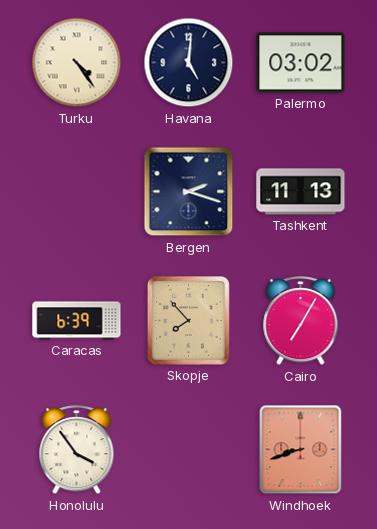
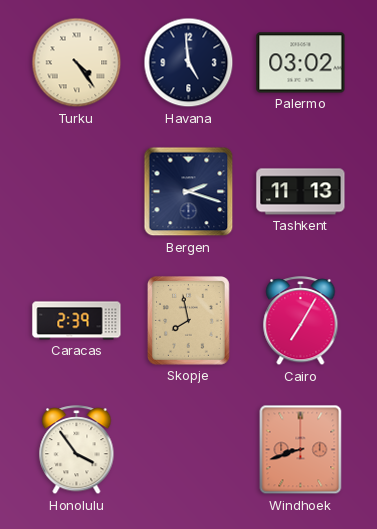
Havana: 5:01 -> 4:59 (189, 63)
Caracas: 6:39 -> 2:39 (77, 321)
Skopje: 7:53 -> 7:58 (189, 321)
